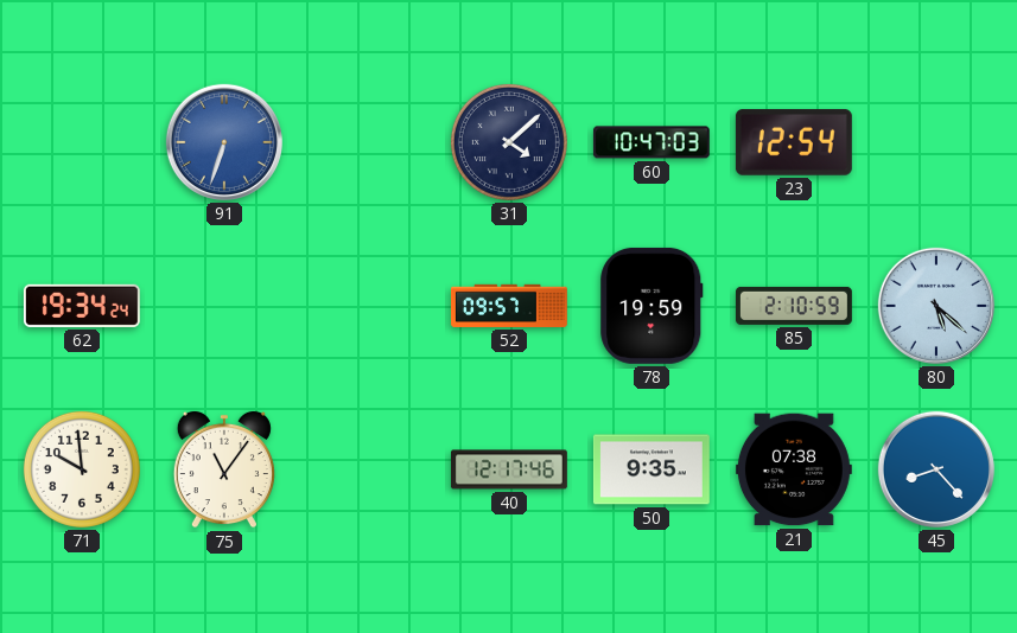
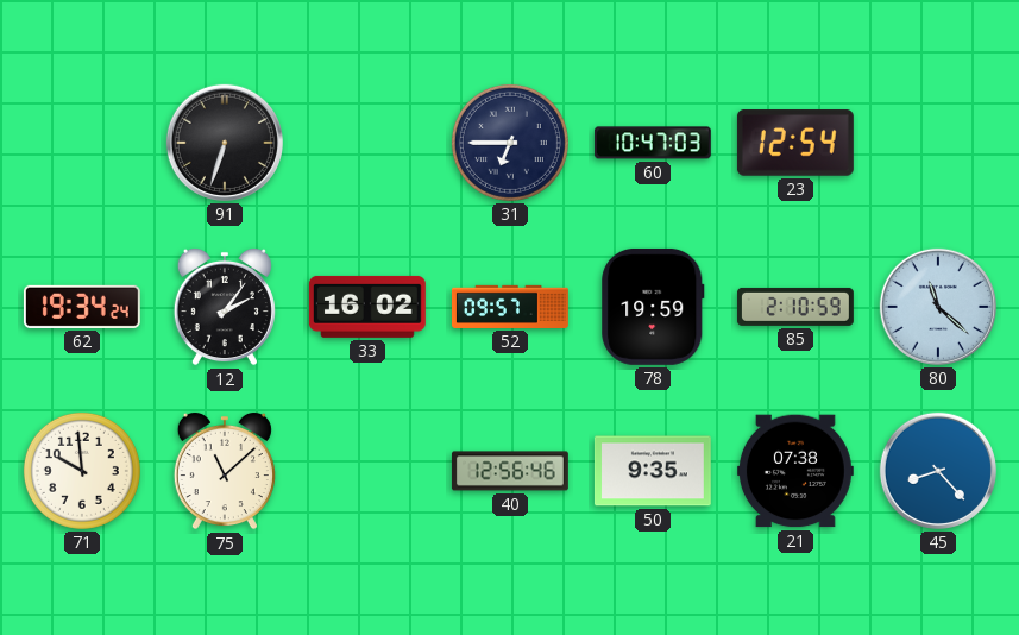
91 dial: blue -> black (225, 143)
31: 4:08 -> 6:45 (510, 143)
12: none -> 2:06 (225, 307)
33: none -> 16:02 (367, 307)
80: 5:22 -> 11:22 (938, 307)
75: 11:06 -> 11:08 (225, 471)
40: 12:17 -> 12:56 (510, 471)
